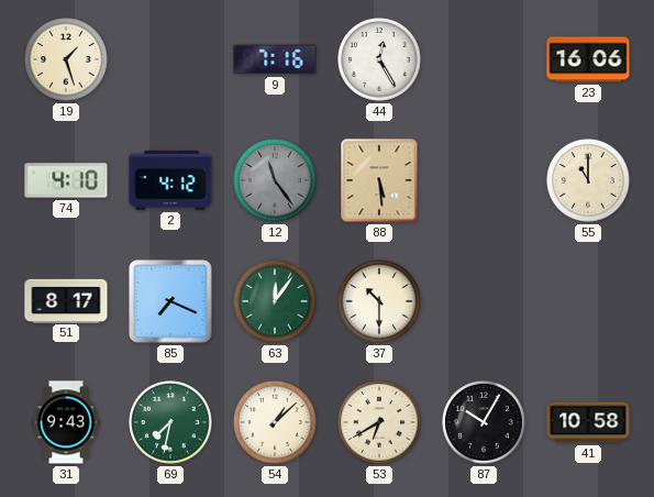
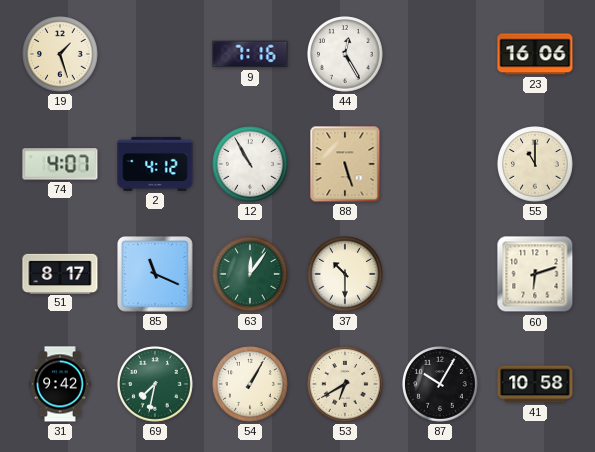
74: 4:10 -> 4:07 (60, 164)
12: 11:24 -> 10:55 (250, 164)
12 dial: grey -> white (250, 164)
88: 5:29 -> 5:27 (345, 164)
85: 7:19 -> 11:19 (156, 275)
60: none -> 6:12 (535, 274)
31: 9:43 -> 9:42 (60, 384)
54: 1:08 -> 1:05 (250, 384)
